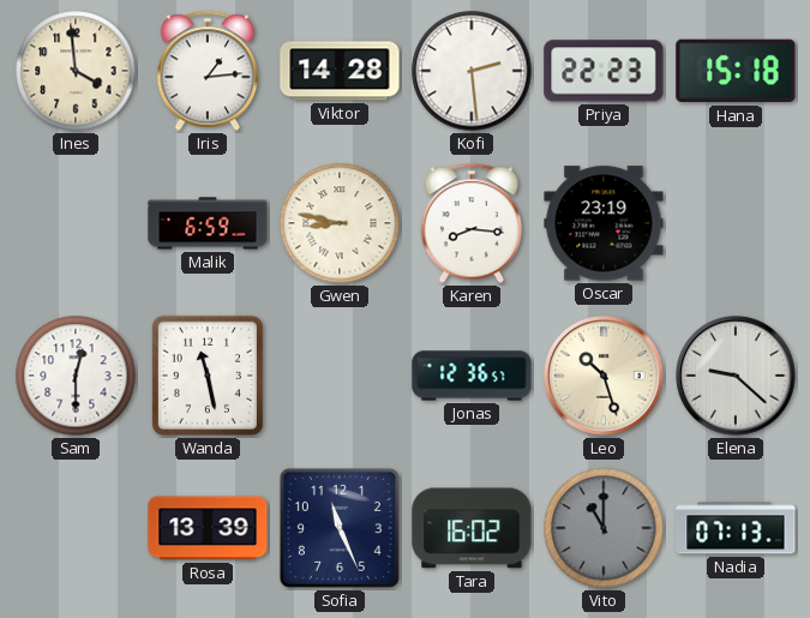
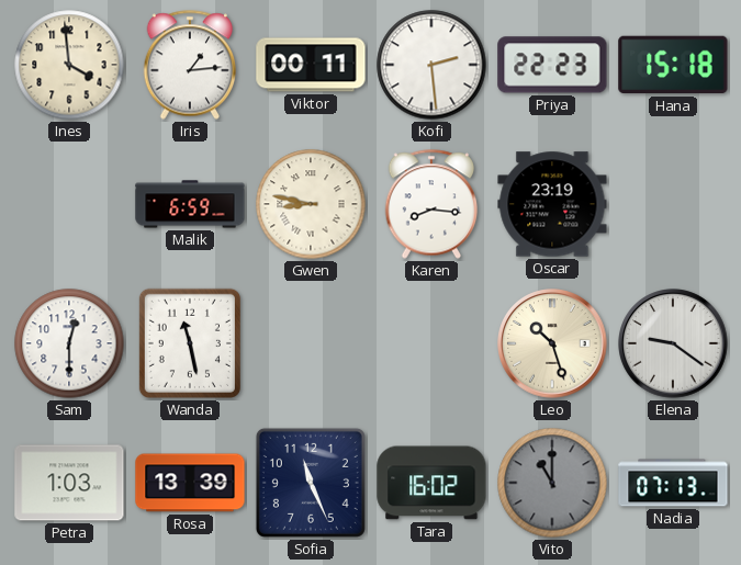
Viktor: 14:28 -> 00:11 (311, 65)
Jonas: 12:36 -> none (472, 376)
Elena: 9:22 -> 9:21 (673, 343)
Petra: none -> 1:03 (69, 483)
